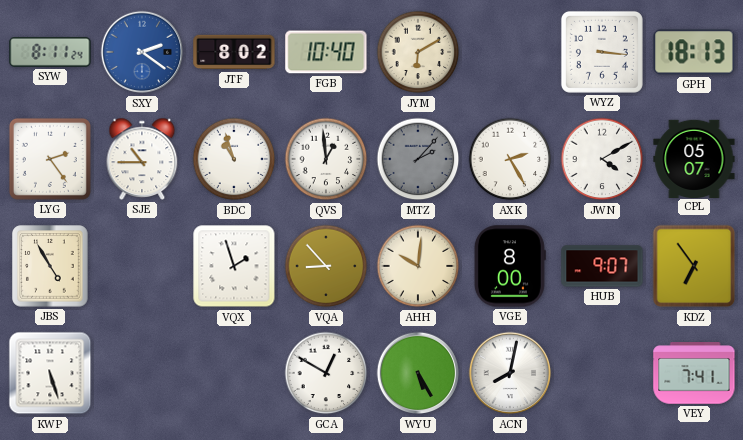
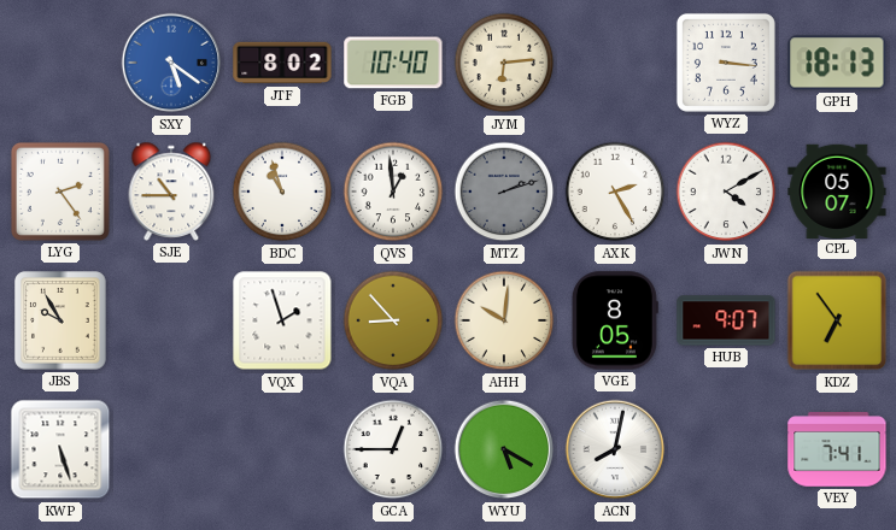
SYW: 8:11 -> none (50, 53)
SXY: 2:21 -> 5:21 (171, 63)
JYM: 6:10 -> 6:14 (504, 63)
MTZ: 2:07 -> 2:12 (504, 192)
JBS: 4:55 -> 9:55 (60, 320)
VGE: 8:00 -> 8:05 (615, 320)
GCA: 12:50 -> 12:45 (393, 449)
WYU: 5:25 -> 5:20 (504, 449)
